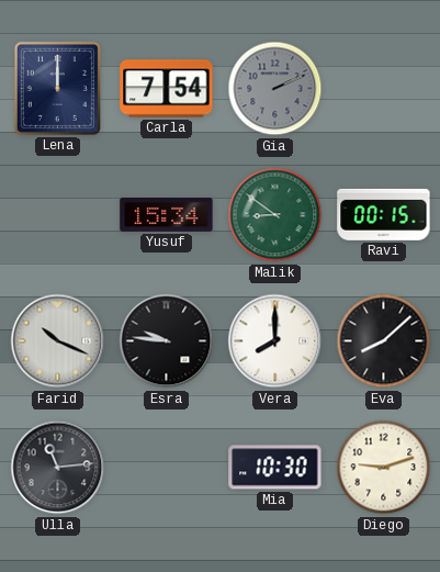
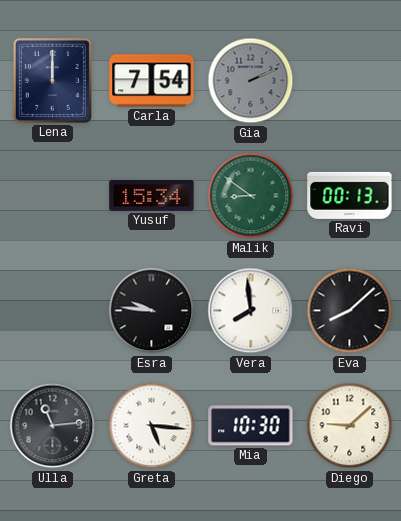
Ravi: 00:15 -> 00:13 (350, 195)
Farid: 10:19 -> none (58, 341)
Vera: 8:00 -> 7:59 (251, 311)
Greta: none -> 5:16 (152, 426)
Diego: 9:12 -> 9:08 (350, 426)
